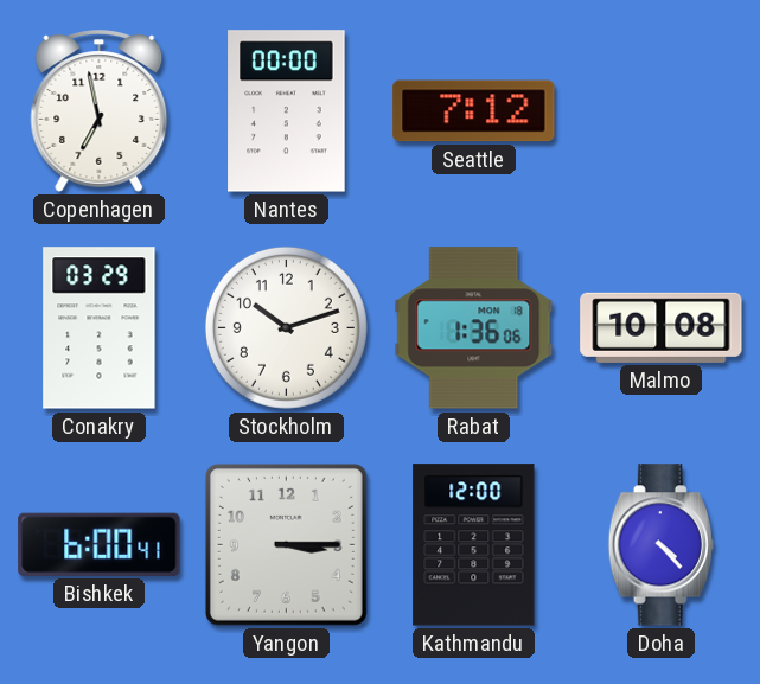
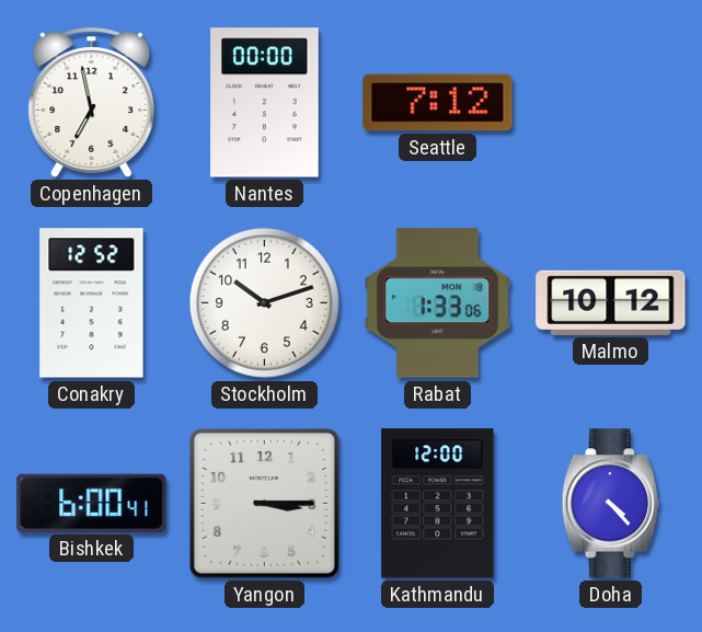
Conakry: 03:29 -> 12:52 (92, 303)
Rabat: 1:36 -> 1:33 (438, 303)
Malmo: 10:08 -> 10:12 (611, 302)
